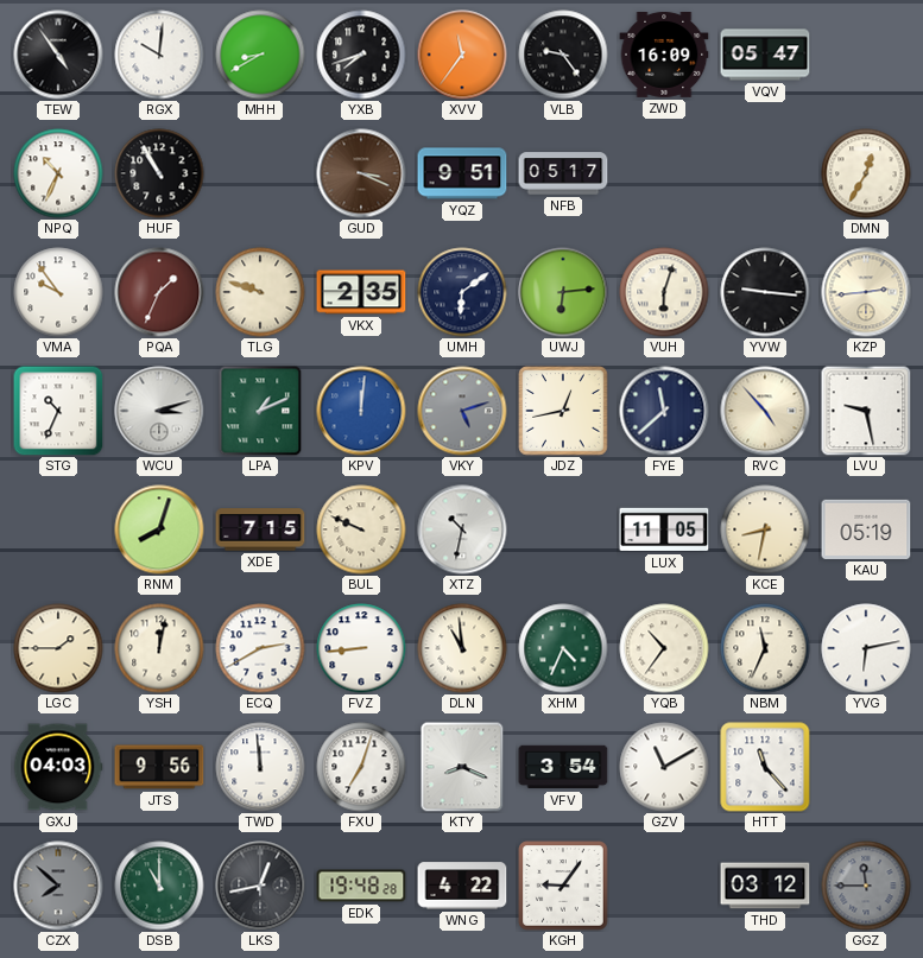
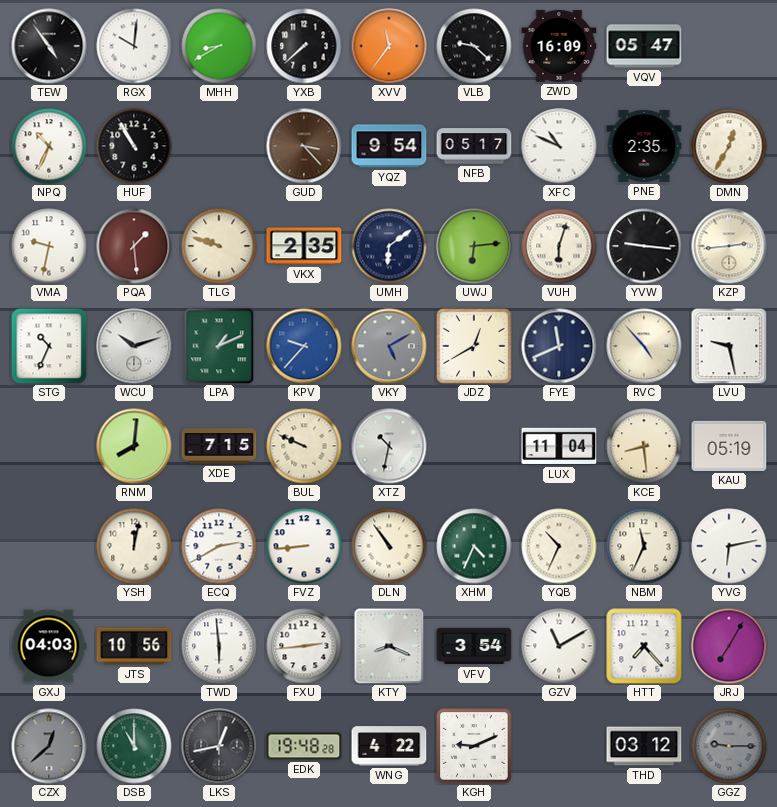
YXB: 7:42 -> 7:38 (304, 46)
VLB: 9:24 -> 9:22 (474, 46)
GUD: 3:19 -> 3:23 (304, 146)
YQZ: 9:51 -> 9:54 (389, 146)
XFC: none -> 10:49 (559, 146)
PNE: none -> 2:35 (644, 146)
VMA: 9:54 -> 9:32 (49, 246)
PQA: 1:34 -> 1:29 (134, 246)
WCU: 3:12 -> 10:12 (134, 346)
KPV: 12:01 -> 9:37 (304, 346)
VKY: 5:12 -> 5:10 (389, 346)
JDZ: 12:43 -> 12:40 (474, 346)
FYE: 11:38 -> 11:41 (559, 346)
RNM: 8:03 -> 8:01 (134, 446)
LUX: 11:05 -> 11:04 (559, 446)
KCE: 8:32 -> 8:29 (644, 446)
LGC: 1:45 -> none (58, 648)
DLN: 10:59 -> 10:54 (389, 546)
YQB: 10:36 -> 10:34 (559, 546)
JTS: 9:56 -> 10:56 (134, 646)
TWD: 11:59 -> 5:59 (219, 646)
FXU: 7:03 -> 2:44 (304, 646)
HTT: 11:23 -> 7:23 (644, 646)
JRJ: none -> 7:05 (729, 646)
CZX: 7:52 -> 12:38 (49, 746)
KGH: 9:06 -> 9:11 (474, 746)
GGZ: 11:45 -> 9:15 (729, 746)
